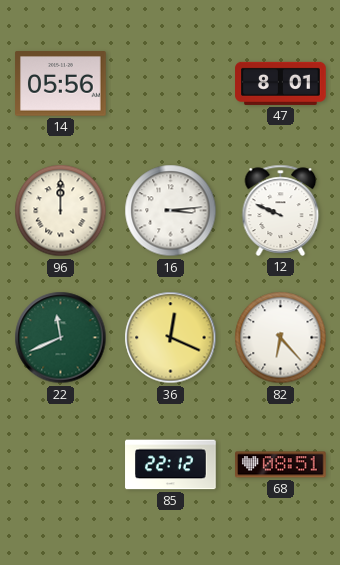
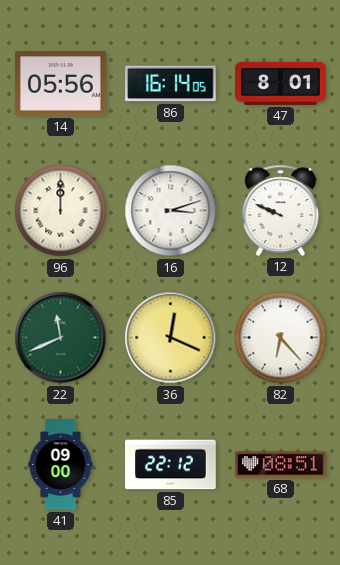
86: none -> 16:14 (171, 84)
16: 3:14 -> 3:12 (171, 211)
41: none -> 09:00 (61, 465)
